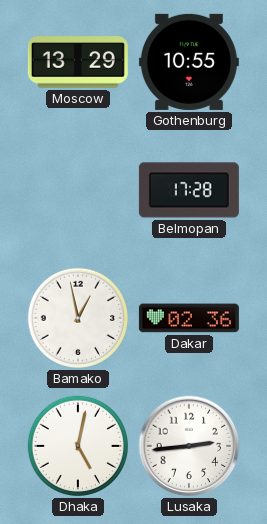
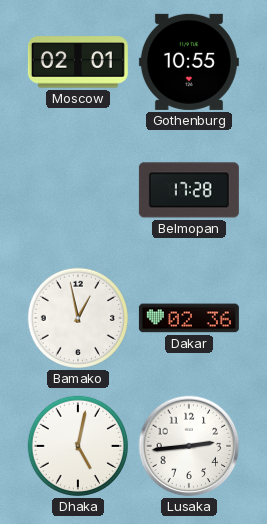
Moscow: 13:29 -> 02:01 (78, 62)
